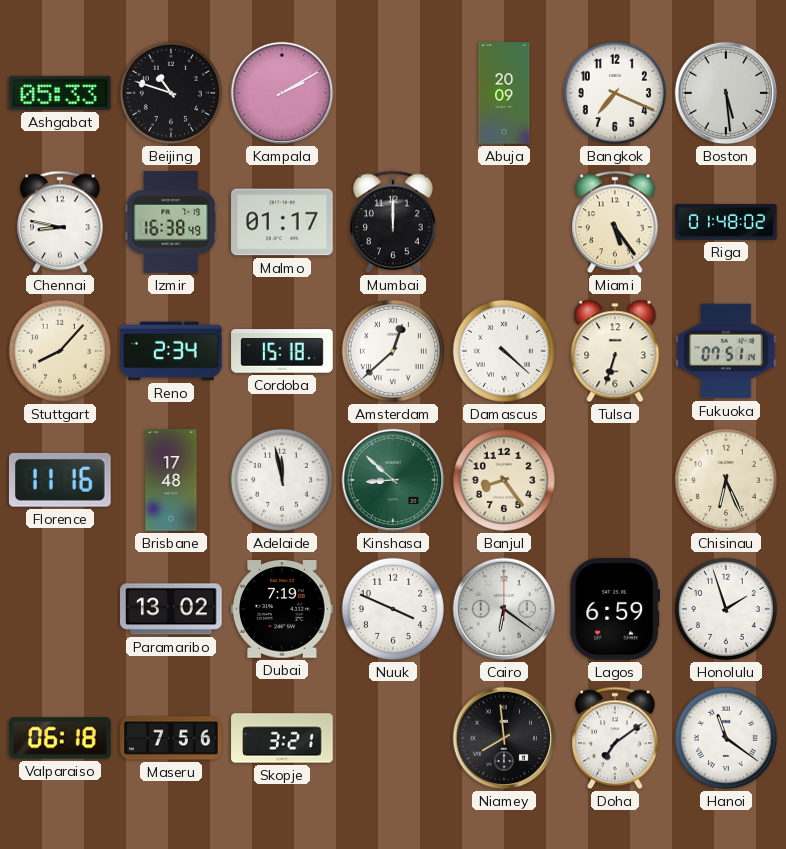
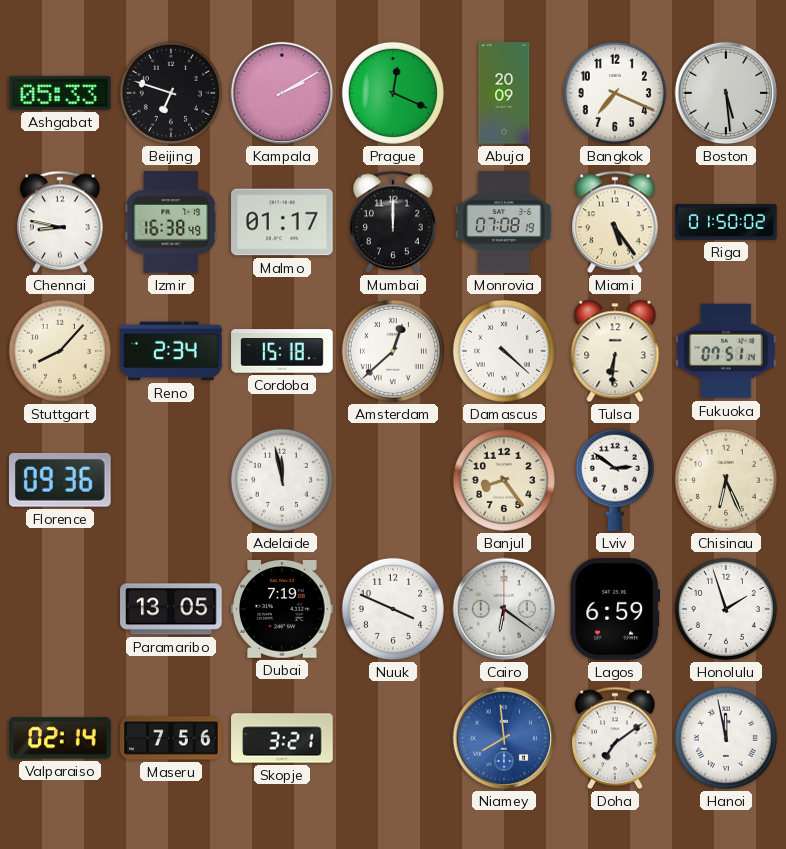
Beijing: 10:48 -> 6:48 (171, 93)
Prague: none -> 12:19 (393, 93)
Monrovia: none -> 07:08 (504, 222)
Riga: 01:48 -> 01:50 (726, 222)
Tulsa: 6:33 -> 6:31 (615, 351)
Florence: 11:16 -> 09:36 (60, 480)
Brisbane: 17:48 -> none (171, 480)
Kinshasa: 8:52 -> none (393, 480)
Lviv: none -> 2:51 (615, 480)
Paramaribo: 13:02 -> 13:05 (171, 609)
Valparaiso: 06:18 -> 02:14 (60, 738)
Niamey dial: black -> blue (504, 738)
Hanoi: 11:21 -> 11:58 (726, 738)
